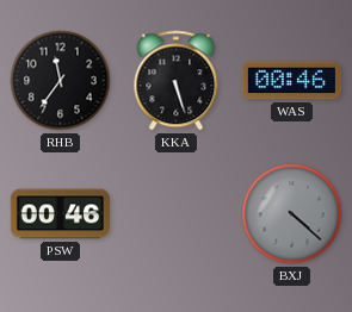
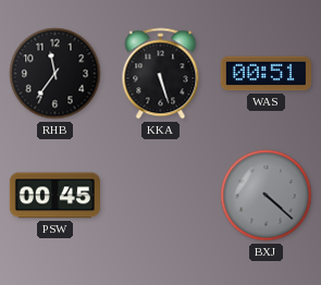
WAS: 00:46 -> 00:51 (266, 74)
PSW: 00:46 -> 00:45 (54, 196)
